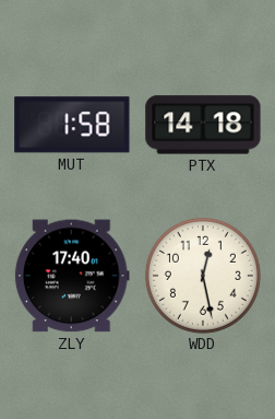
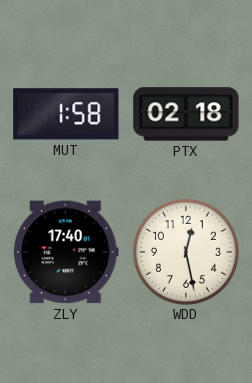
PTX: 14:18 -> 02:18 (186, 114)
